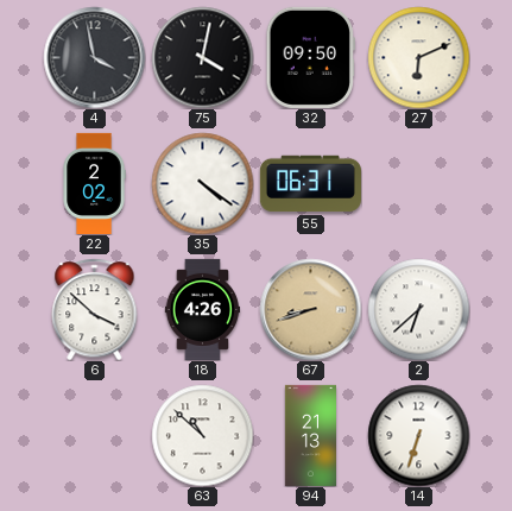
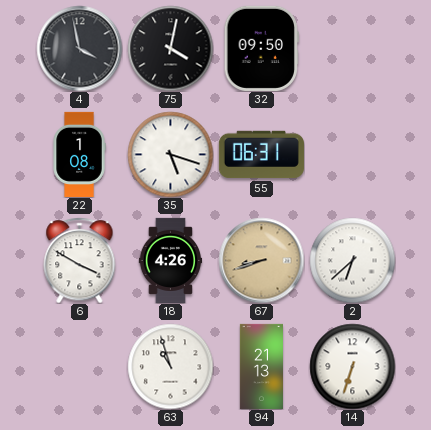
27: 6:11 -> none (418, 57)
22: 2:02 -> 1:08 (79, 154)
35: 4:21 -> 5:18 (170, 154)
6: 3:52 -> 3:50 (80, 260)
63: 10:52 -> 10:57 (170, 366)
